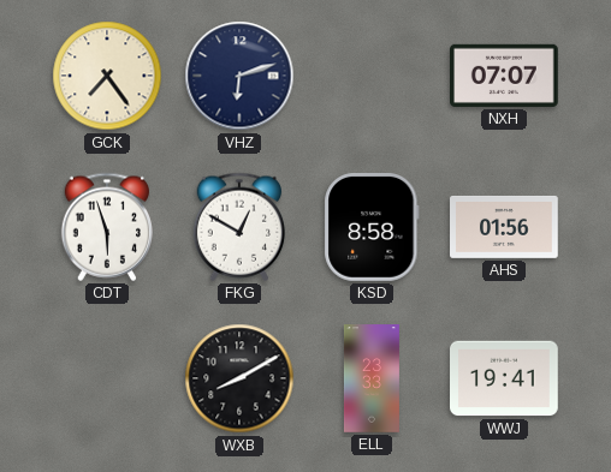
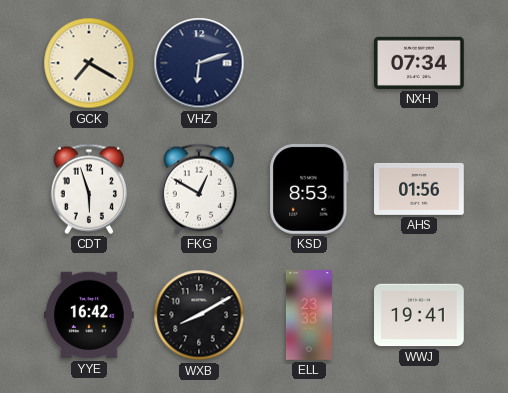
GCK: 7:24 -> 7:20 (89, 63)
NXH: 07:07 -> 07:34 (420, 63)
KSD: 8:58 -> 8:53 (309, 190)
YYE: none -> 16:42 (90, 315)
